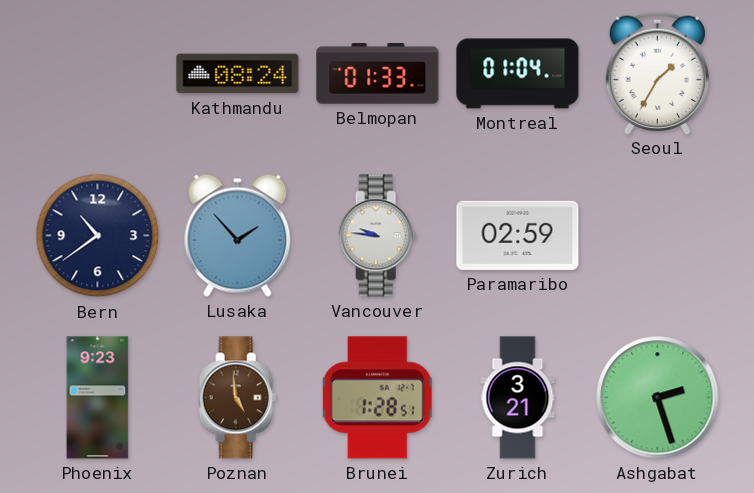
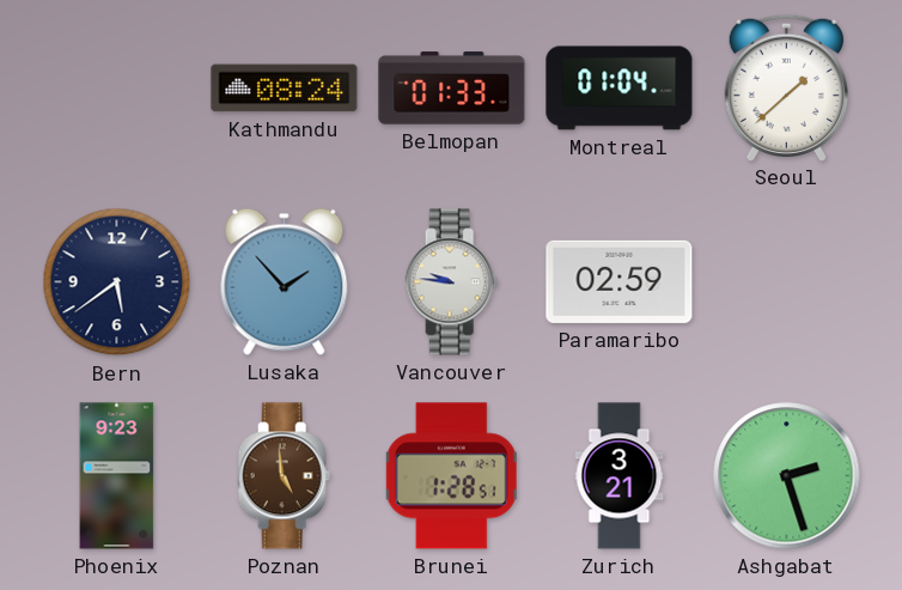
Seoul: 1:35 -> 1:38 (786, 87)
Bern: 10:39 -> 5:39 (117, 282)
